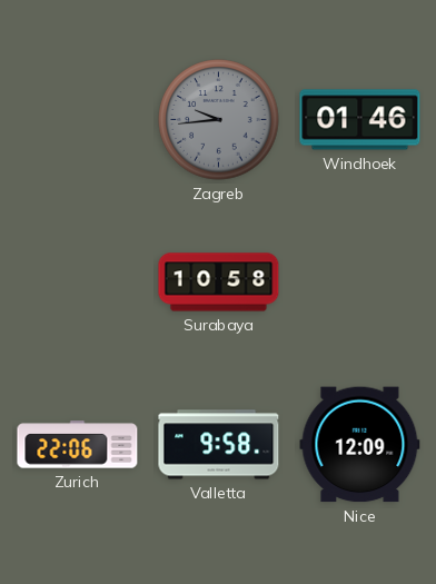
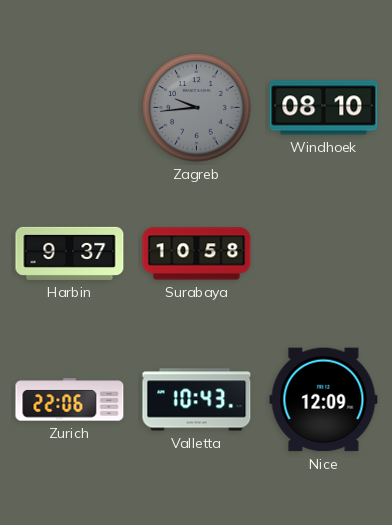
Windhoek: 01:46 -> 08:10 (324, 108)
Harbin: none -> 9:37 (70, 253)
Valletta: 9:58 -> 10:43 (197, 400)
